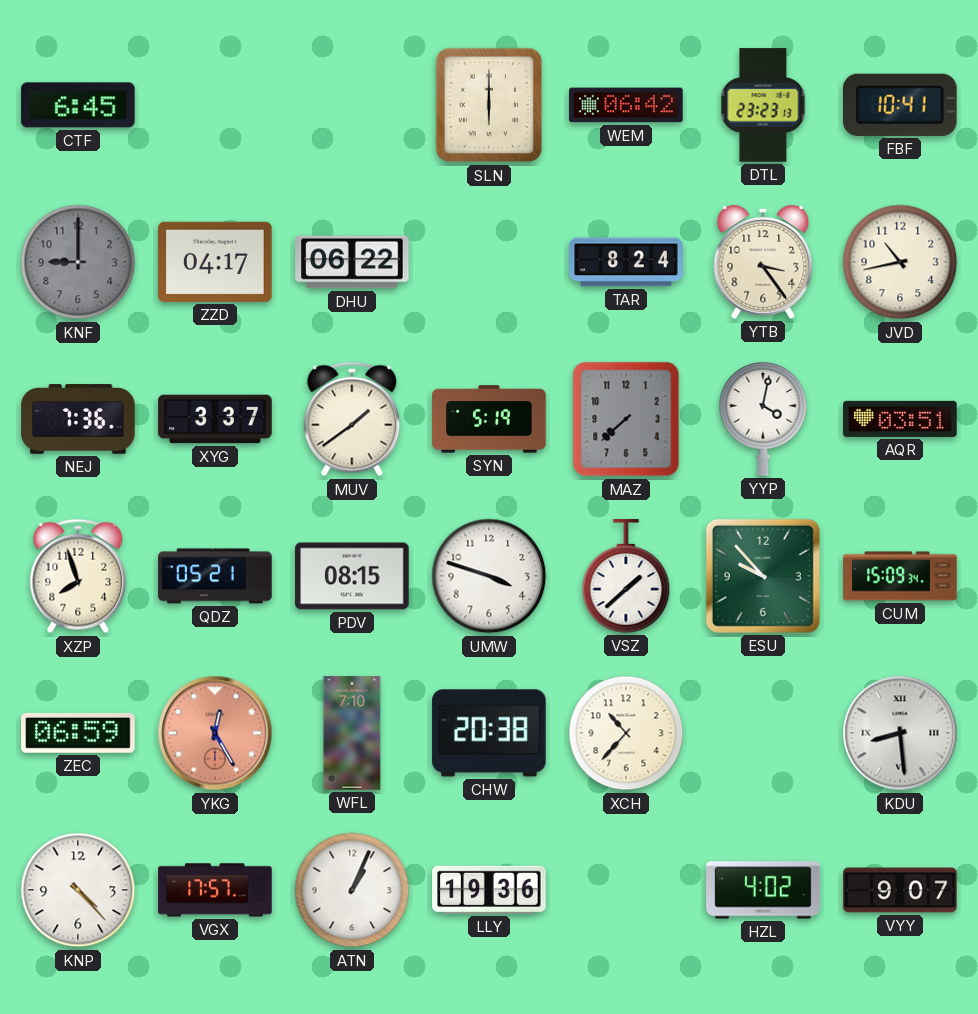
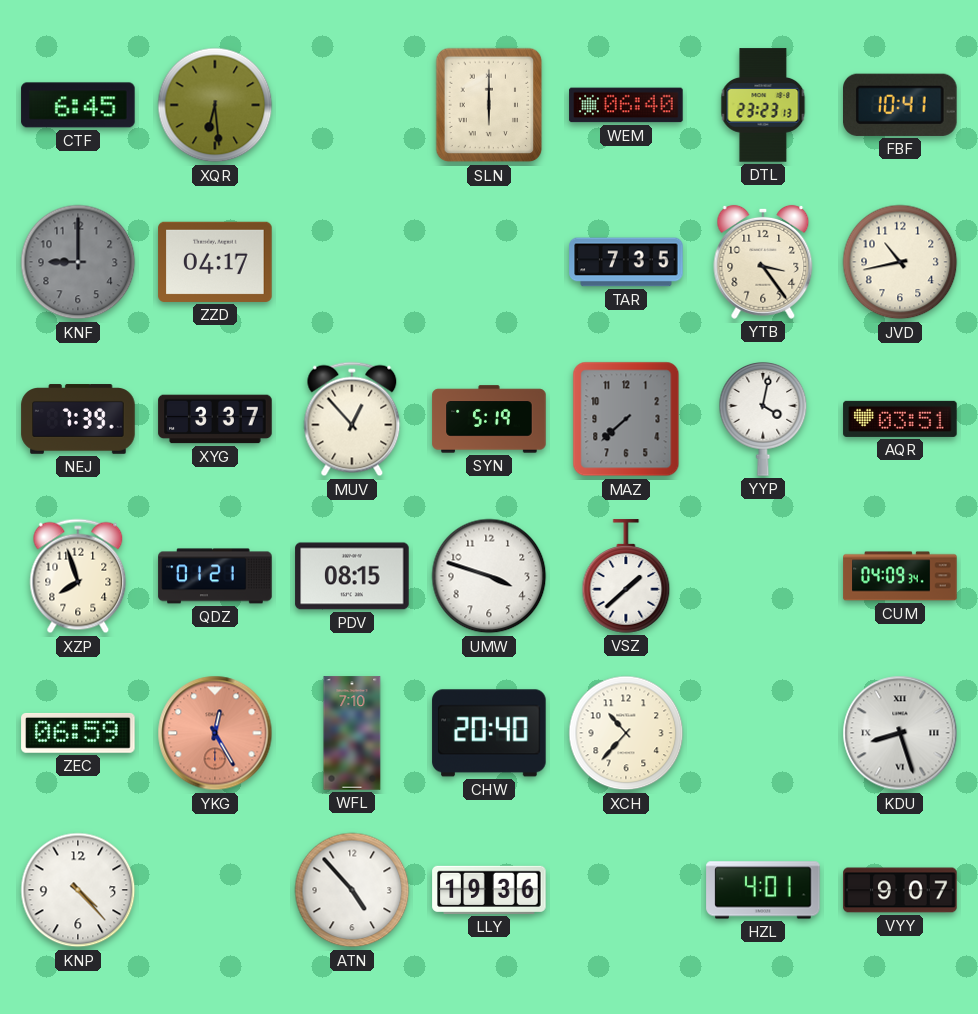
XQR: none -> 6:29 (215, 105)
WEM: 06:42 -> 06:40 (626, 105)
DHU: 06:22 -> none (352, 262)
TAR: 8:24 -> 7:35 (626, 262)
NEJ: 7:36 -> 7:39 (78, 419)
MUV: 1:39 -> 12:53 (352, 419)
QDZ: 05:21 -> 01:21 (215, 576)
ESU: 9:53 -> none (763, 576)
CUM: 15:09 -> 04:09 (900, 576)
CHW: 20:38 -> 20:40 (489, 733)
KDU: 8:29 -> 8:27 (900, 733)
VGX: 17:57 -> none (215, 890)
ATN: 1:04 -> 4:53 (352, 890)
HZL: 4:02 -> 4:01 (763, 890)
